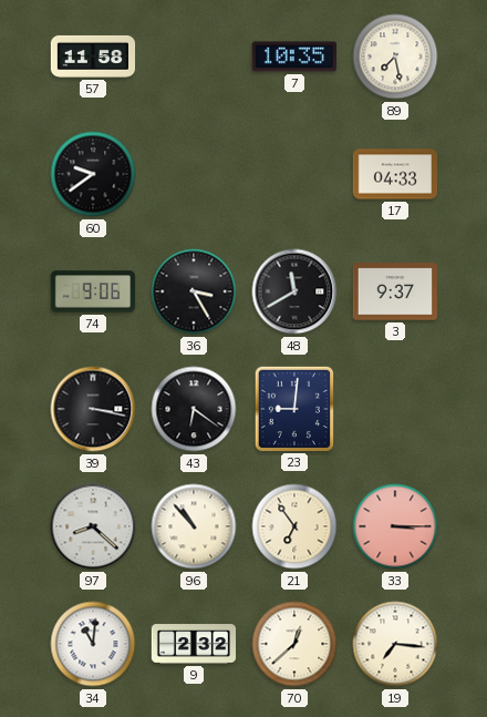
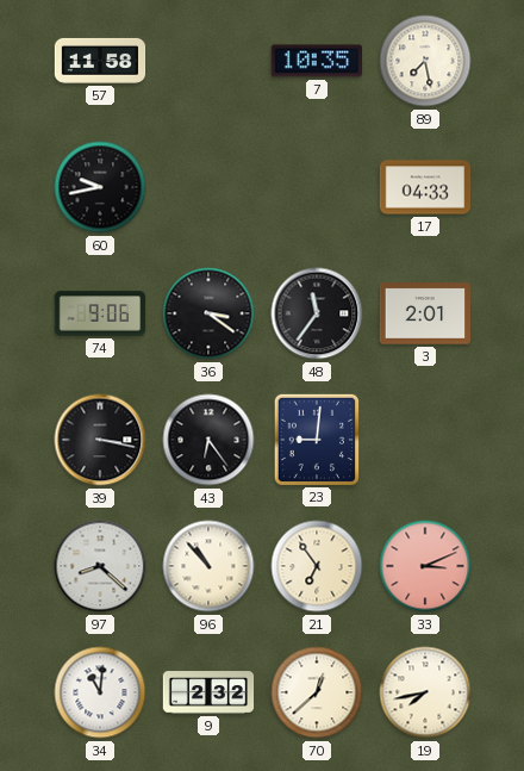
60: 9:39 -> 9:43 (100, 187)
36: 3:25 -> 3:21 (208, 313)
48: 11:40 -> 11:36 (317, 313)
3: 9:37 -> 2:01 (425, 313)
43: 6:21 -> 6:24 (208, 440)
33: 3:15 -> 3:11 (425, 566)
19: 7:16 -> 7:43 (425, 692)
